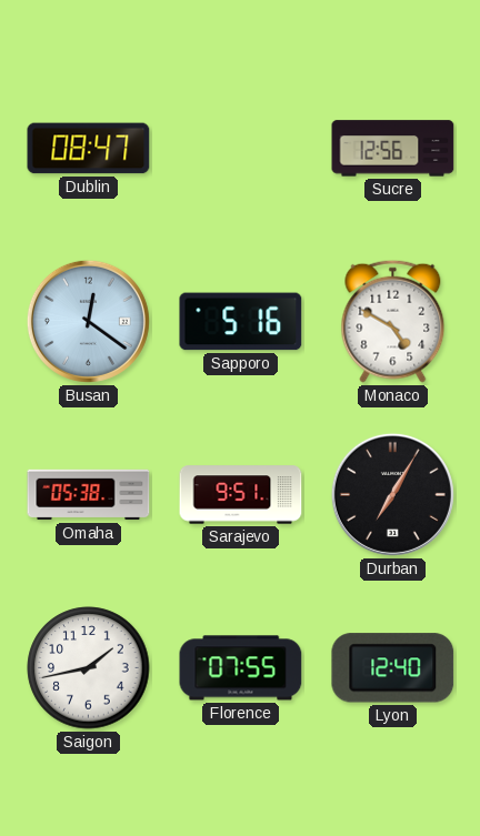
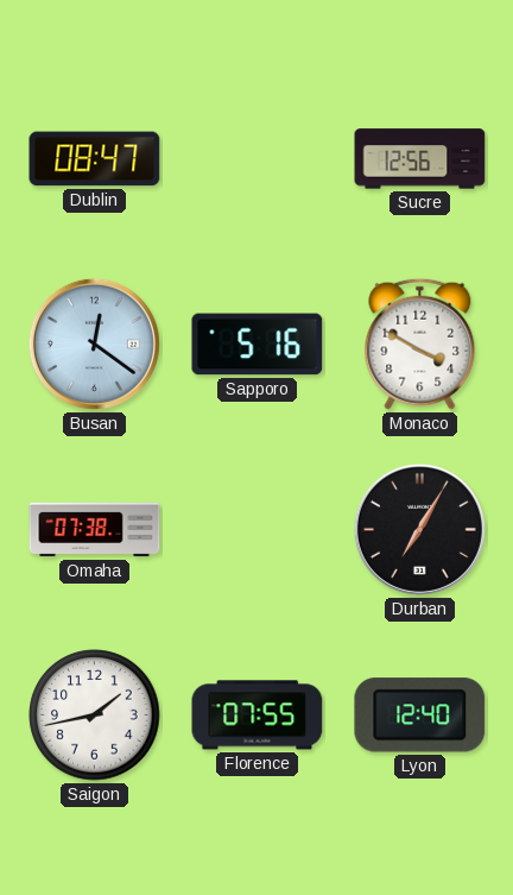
Monaco: 4:50 -> 3:50 (420, 343)
Omaha: 05:38 -> 07:38 (95, 530)
Sarajevo: 9:51 -> none (241, 495)
